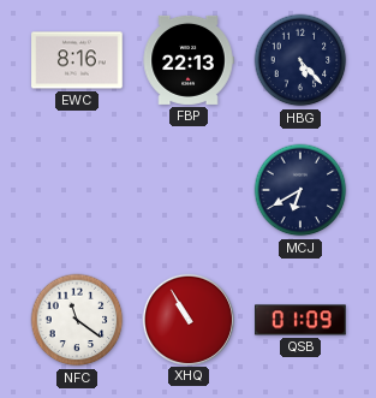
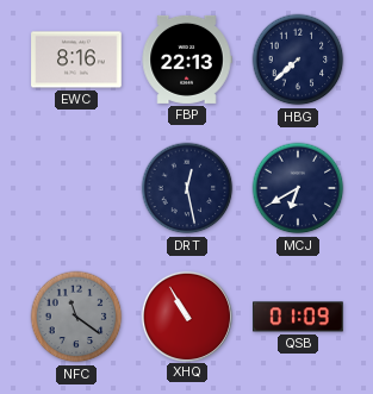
HBG: 5:23 -> 7:38 (298, 60)
DRT: none -> 12:28 (187, 188)
NFC dial: white -> grey (76, 317)
